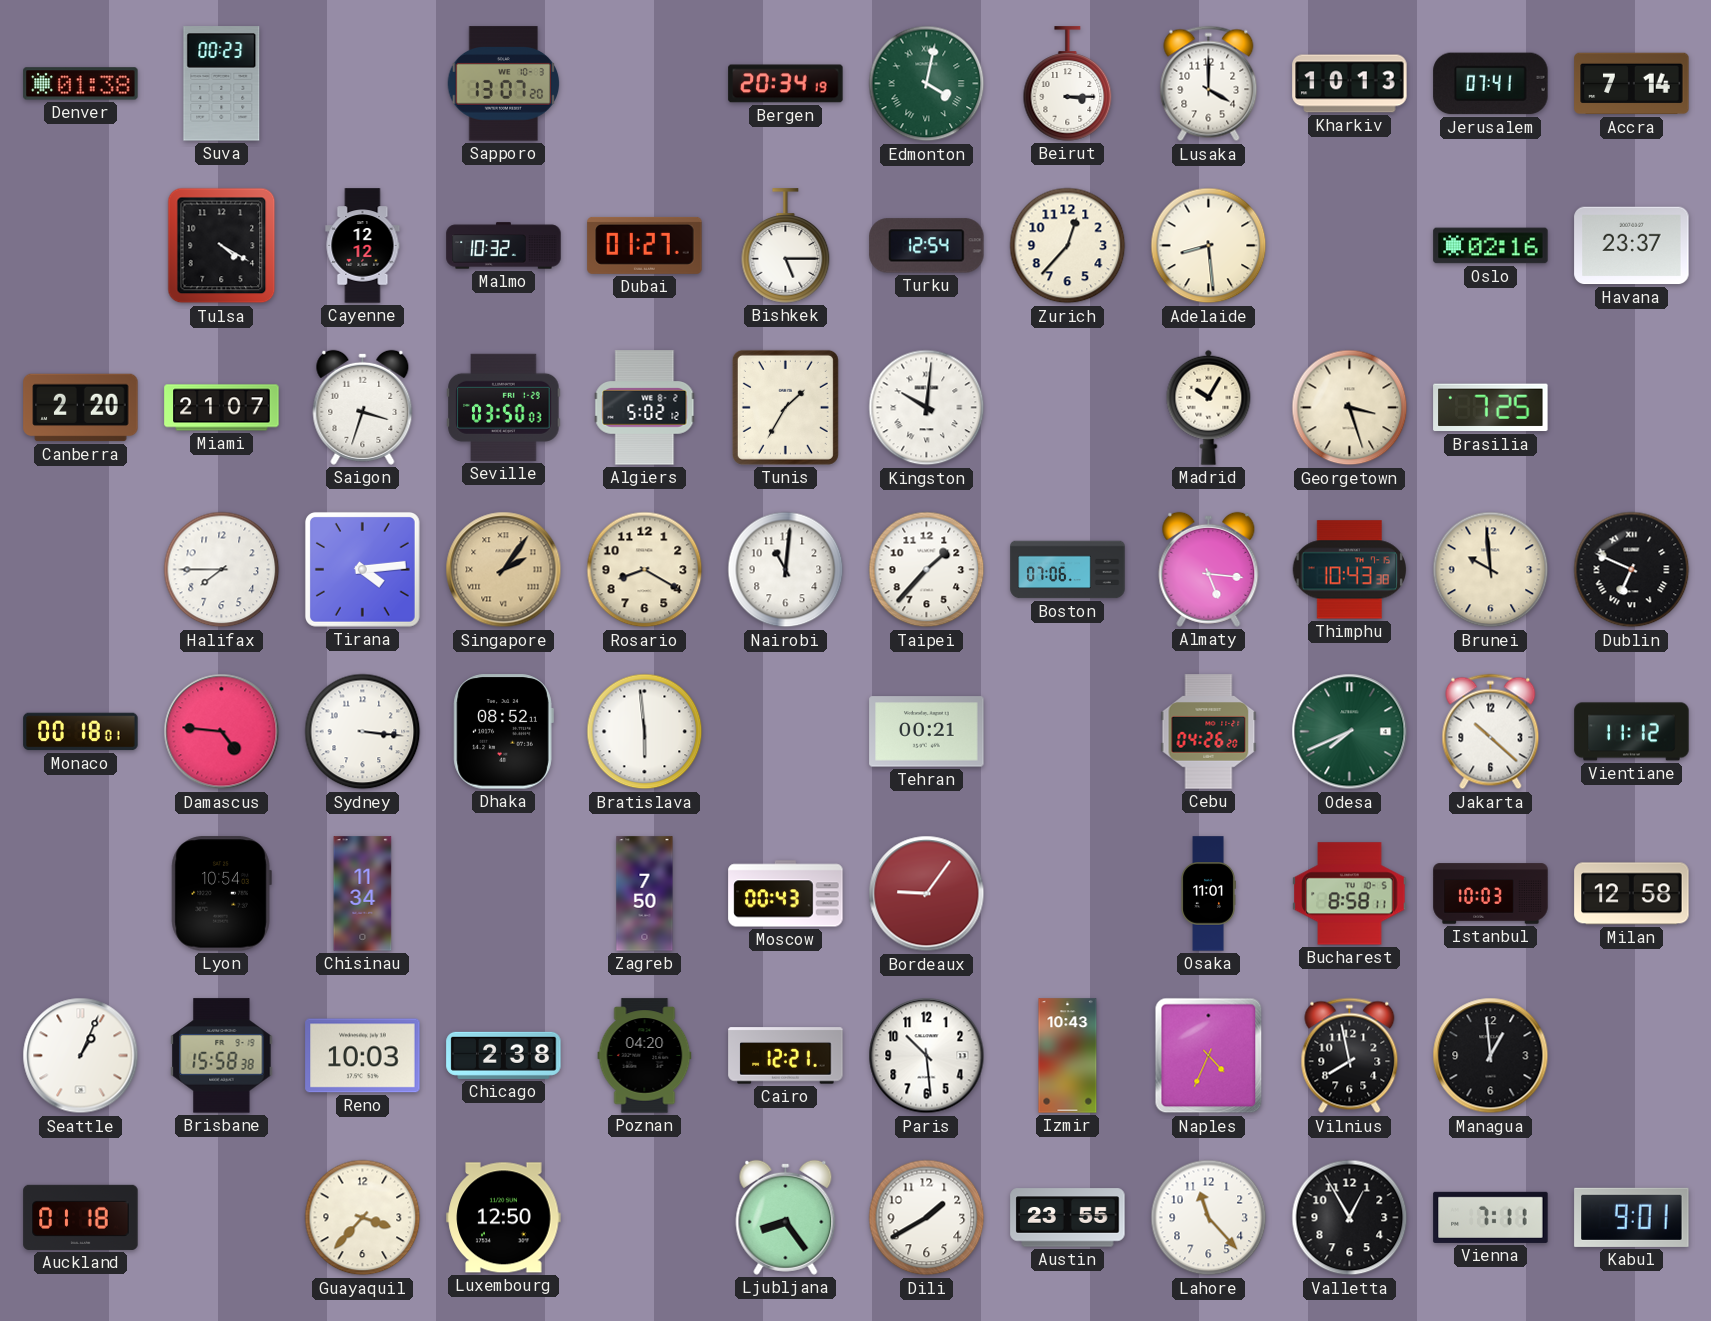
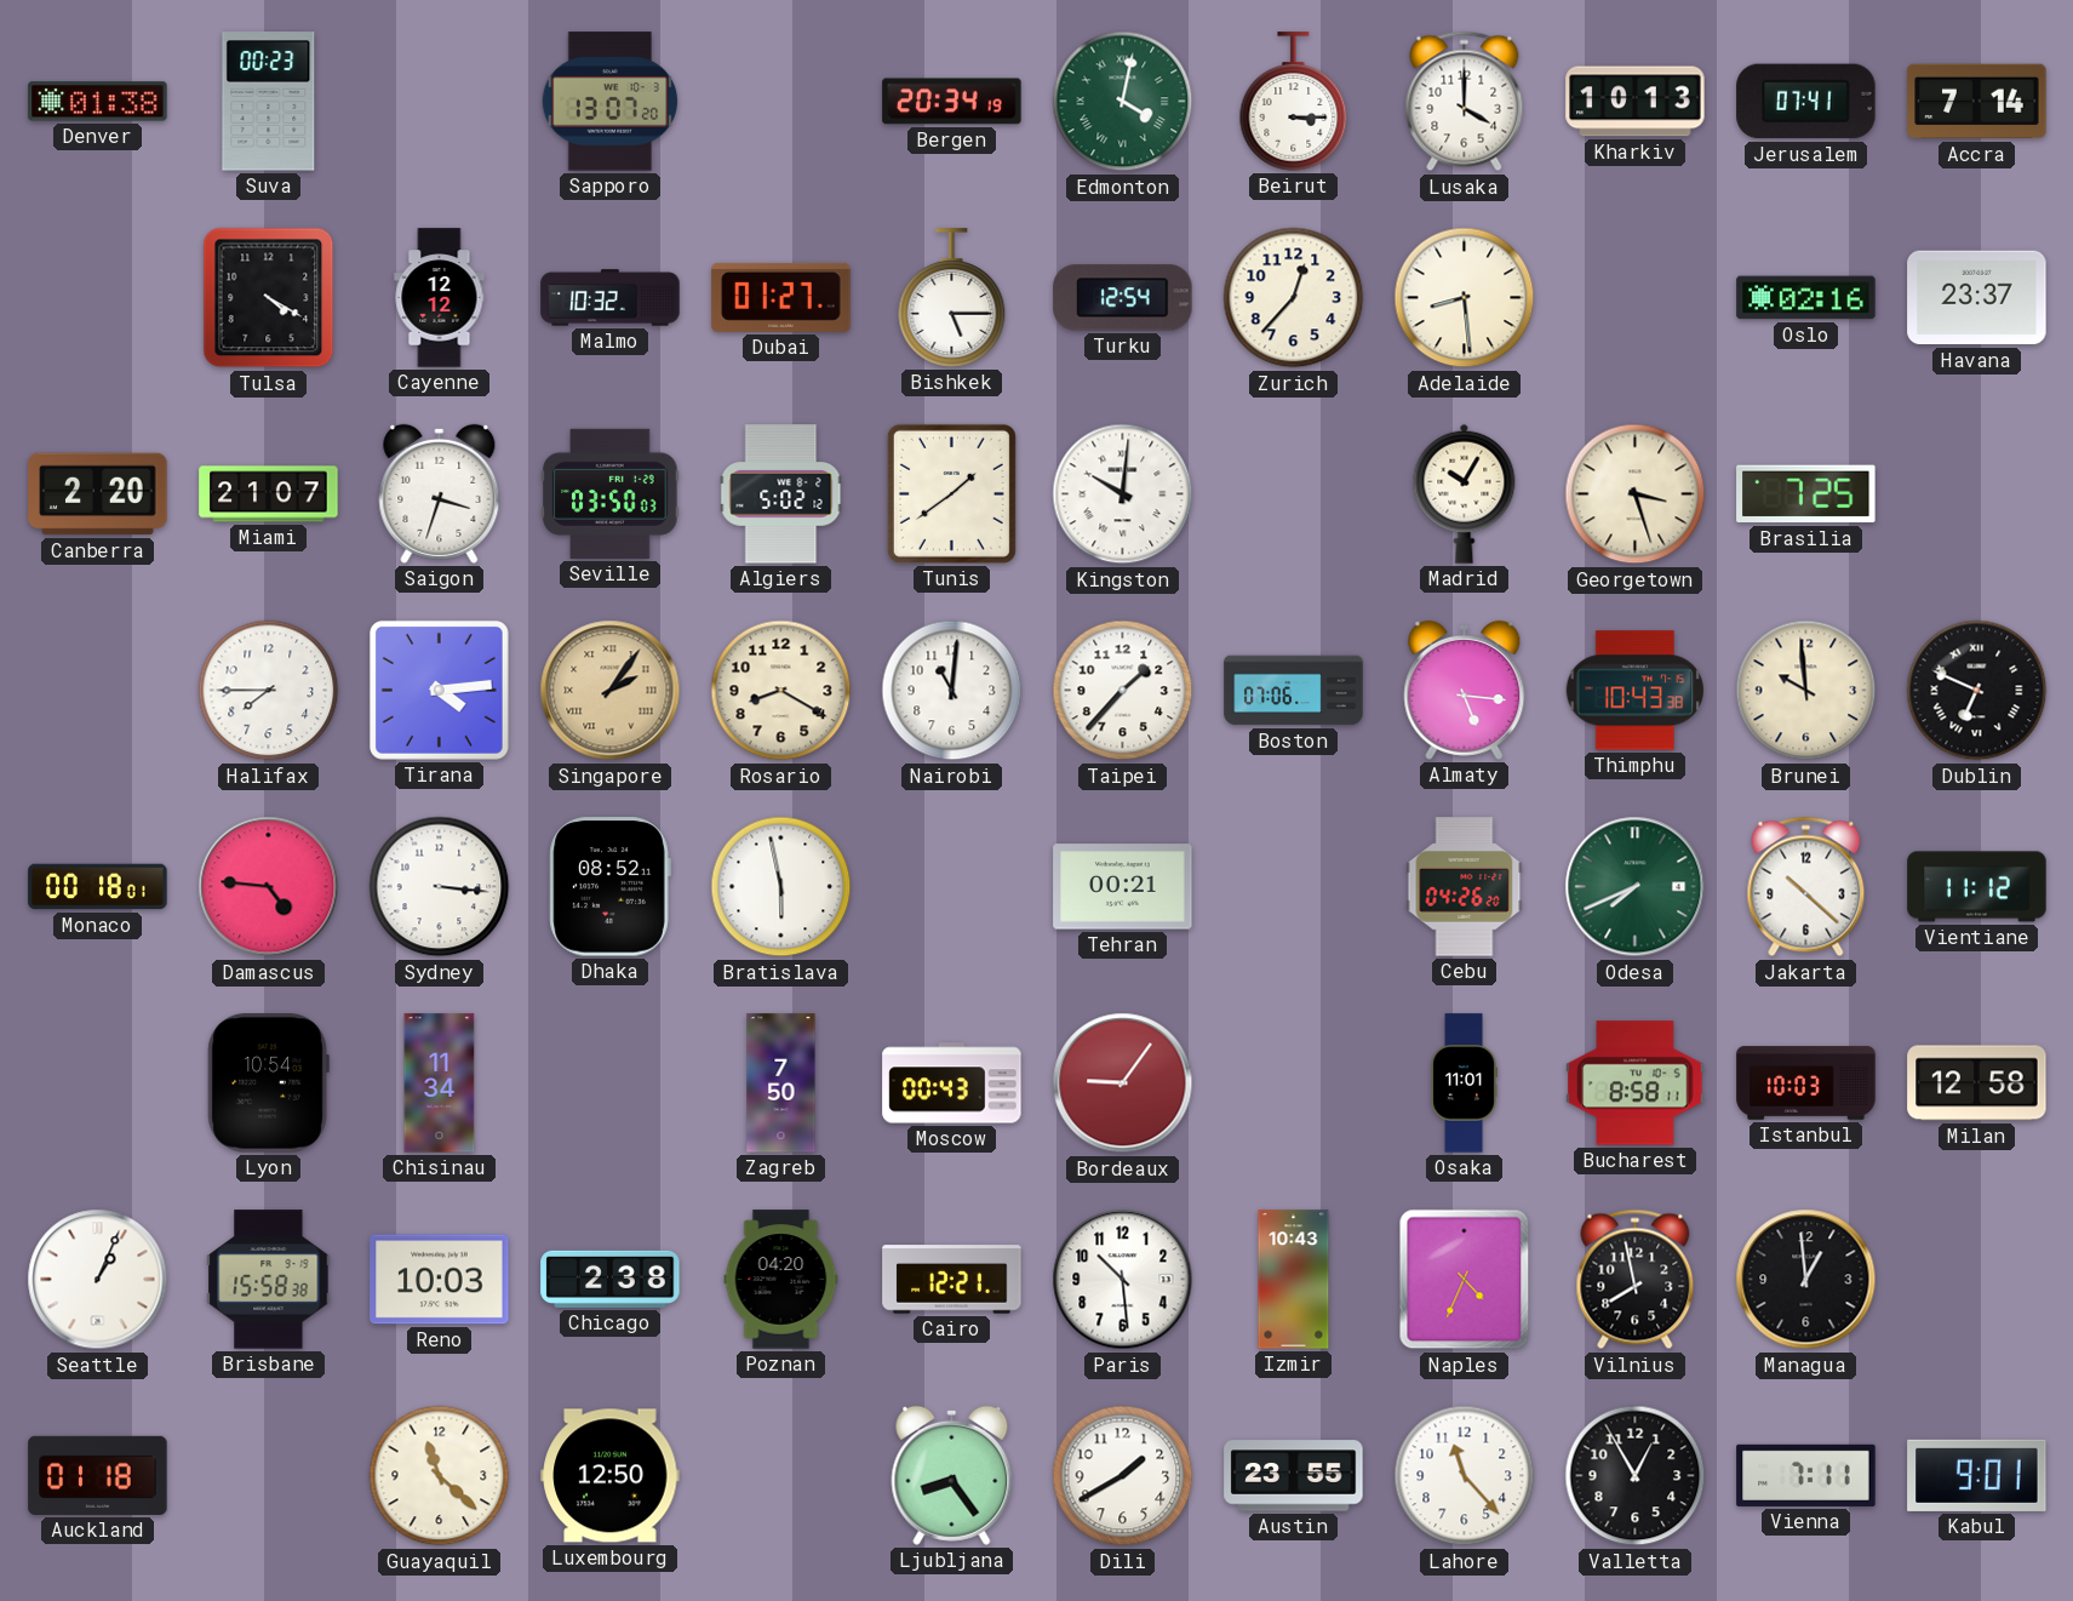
Tunis: 1:35 -> 1:39 (951, 493)
Bratislava: 5:59 -> 5:58 (781, 887)
Guayaquil: 3:37 -> 11:22 (440, 1476)
